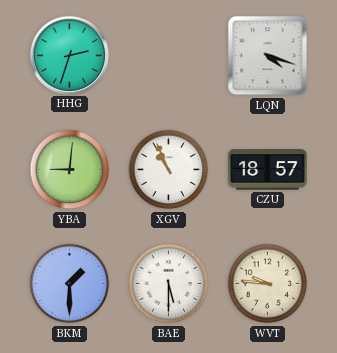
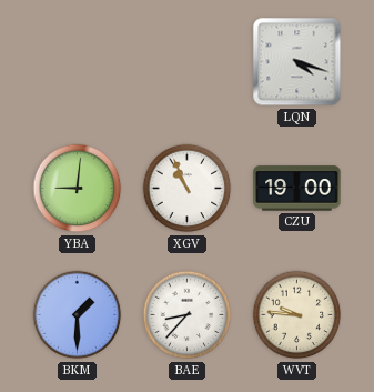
HHG: 2:33 -> none (69, 55)
CZU: 18:57 -> 19:00 (297, 189)
BAE: 5:30 -> 8:37 (188, 315)
